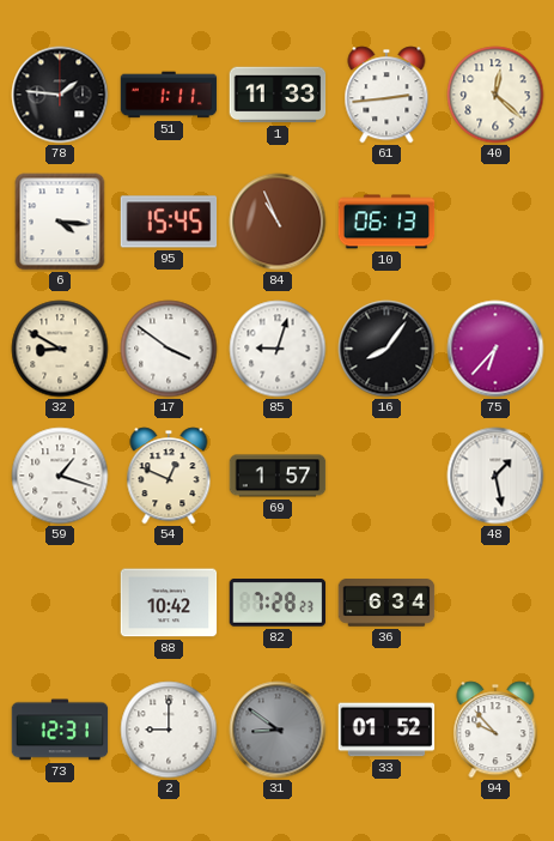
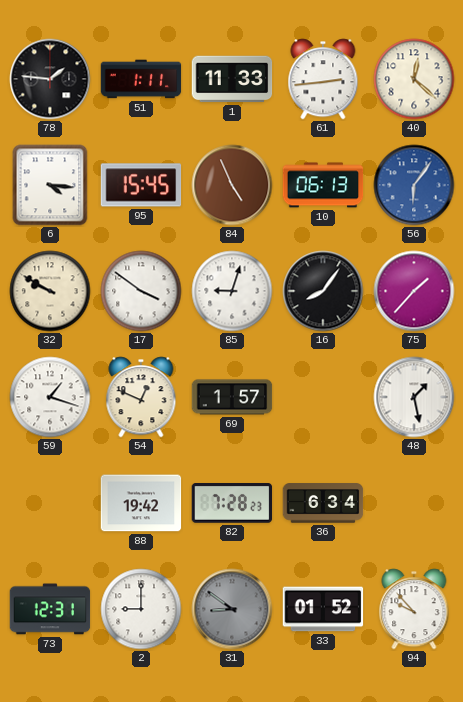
84: 10:56 -> 4:56 (232, 185)
56: none -> 6:06 (414, 185)
32: 8:50 -> 9:50 (50, 291)
75: 6:37 -> 1:37 (414, 291)
88: 10:42 -> 19:42 (141, 503)
